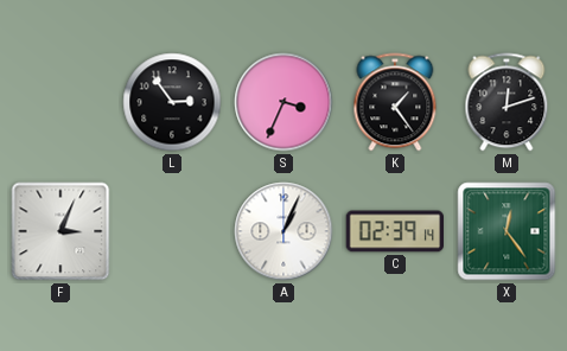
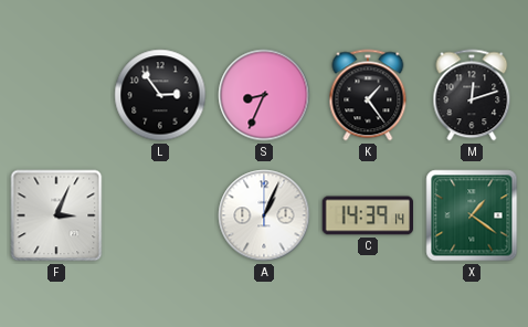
S: 3:34 -> 8:34 (264, 95)
C: 02:39 -> 14:39 (368, 215)
X: 12:24 -> 1:21 (472, 215)
